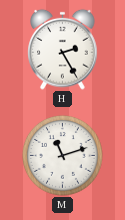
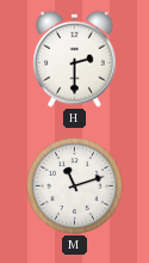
H: 2:25 -> 2:30 (75, 59)
